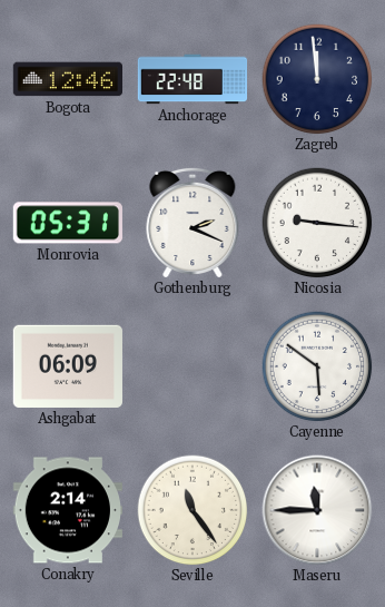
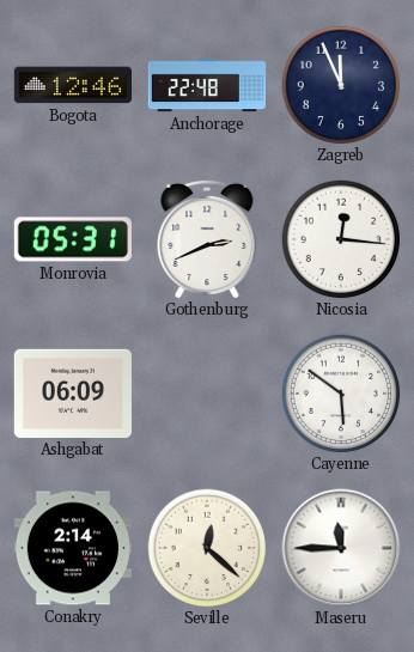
Zagreb: 11:59 -> 11:56 (341, 85)
Gothenburg: 2:19 -> 2:41 (207, 239)
Nicosia: 9:16 -> 12:16 (341, 239)
Seville: 11:24 -> 12:22 (207, 548)
